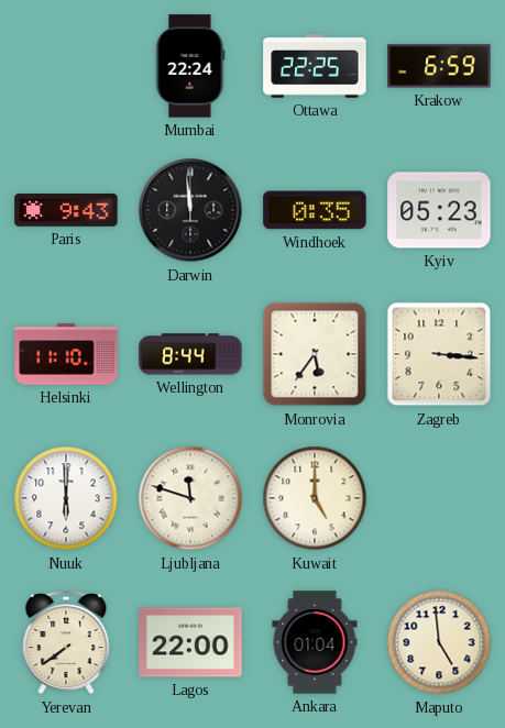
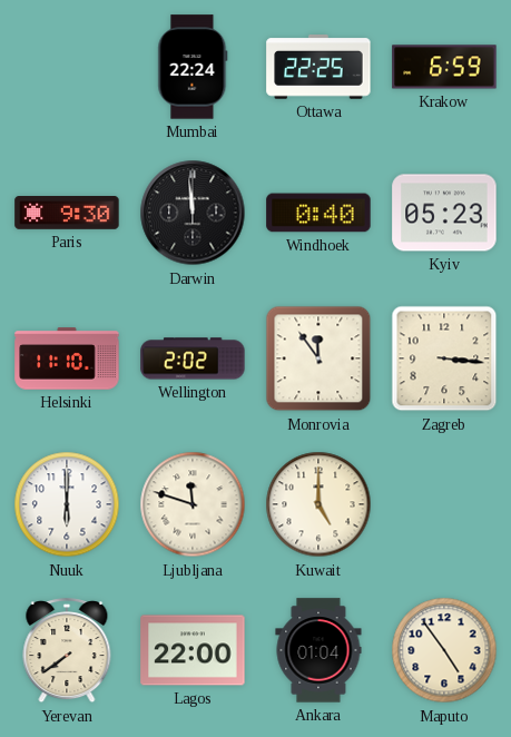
Paris: 9:43 -> 9:30 (67, 214)
Windhoek: 0:35 -> 0:40 (318, 213)
Wellington: 8:44 -> 2:02 (193, 358)
Monrovia: 5:36 -> 11:54 (318, 358)
Maputo: 4:59 -> 4:54 (444, 650)
